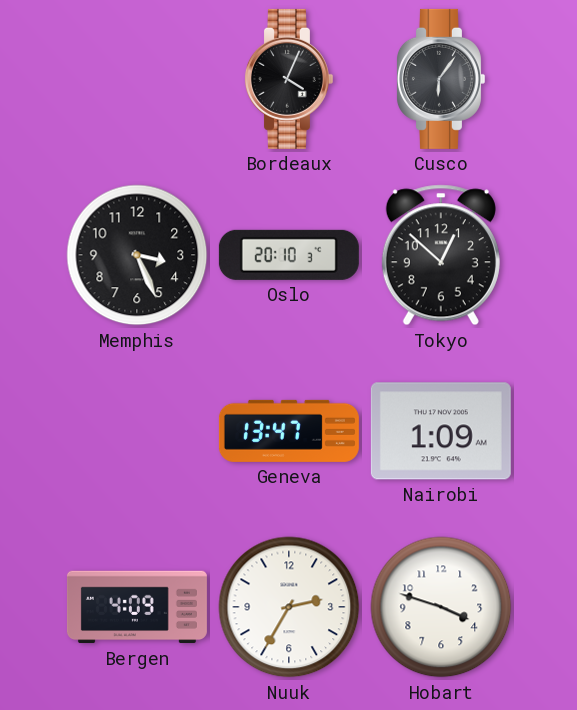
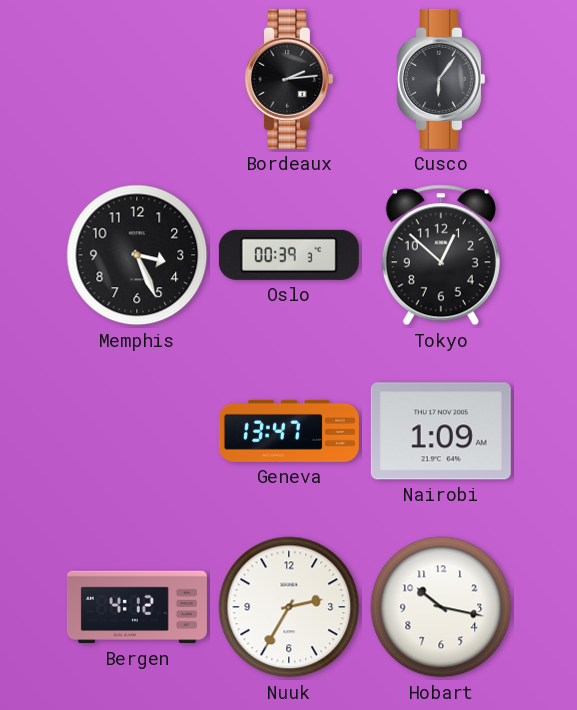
Bordeaux: 4:04 -> 2:14 (288, 79)
Oslo: 20:10 -> 00:39 (289, 255)
Bergen: 4:09 -> 4:12 (137, 607)
Hobart: 3:48 -> 10:17 (441, 607)
